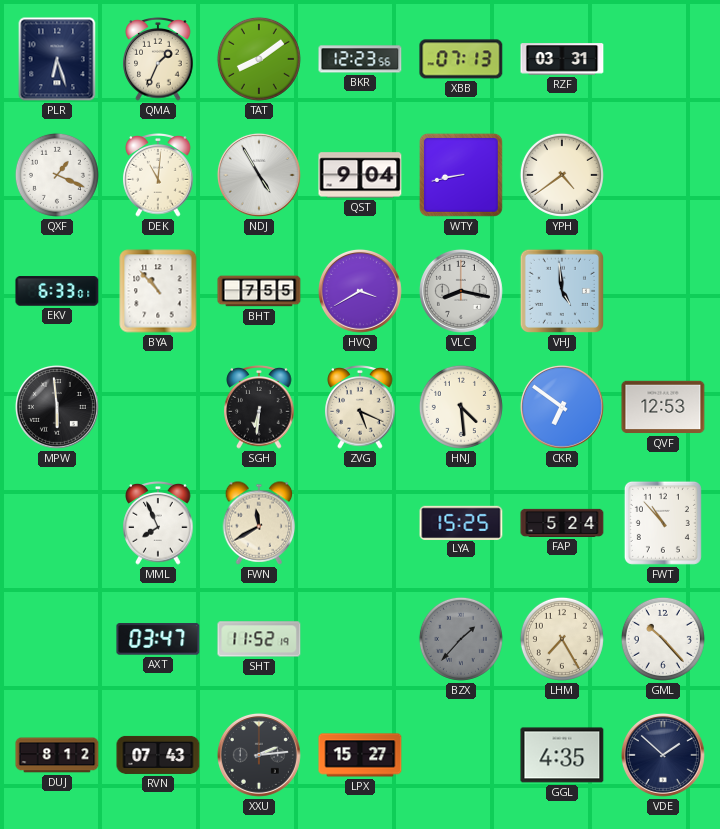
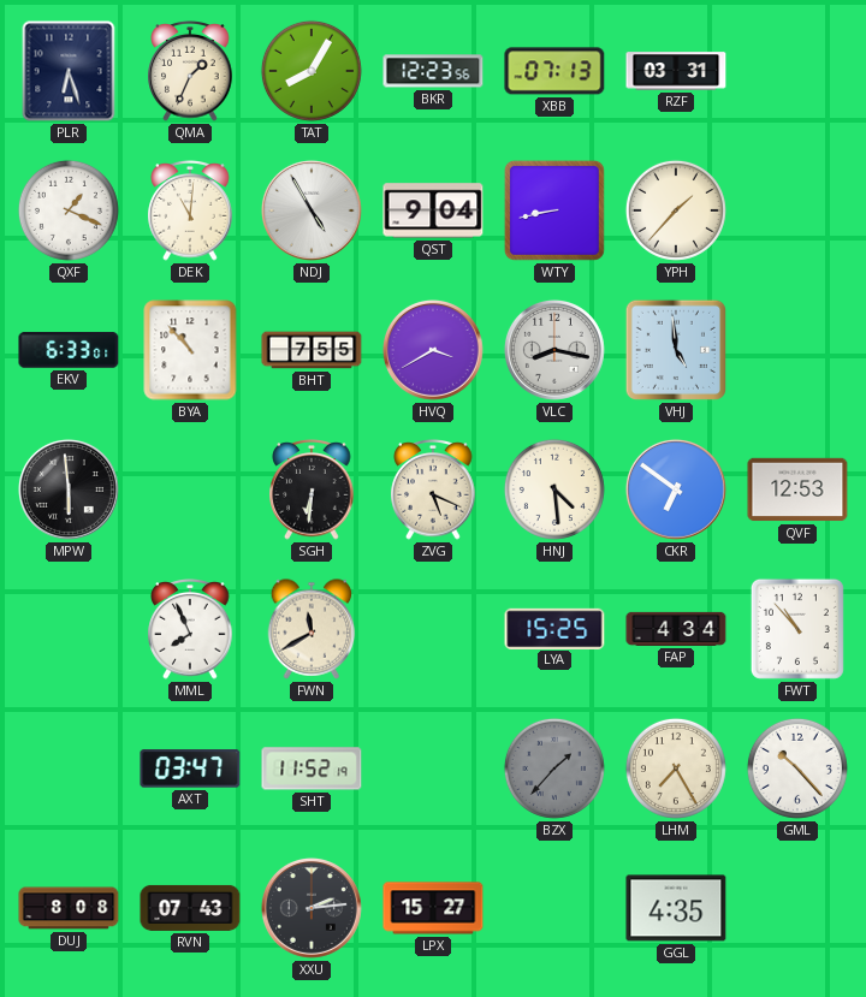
TAT: 8:09 -> 8:05 (312, 71)
YPH: 4:39 -> 1:37 (676, 210)
FAP: 5:24 -> 4:34 (676, 629)
DUJ: 8:12 -> 8:08 (69, 908)
VDE: 1:52 -> none (663, 755)
